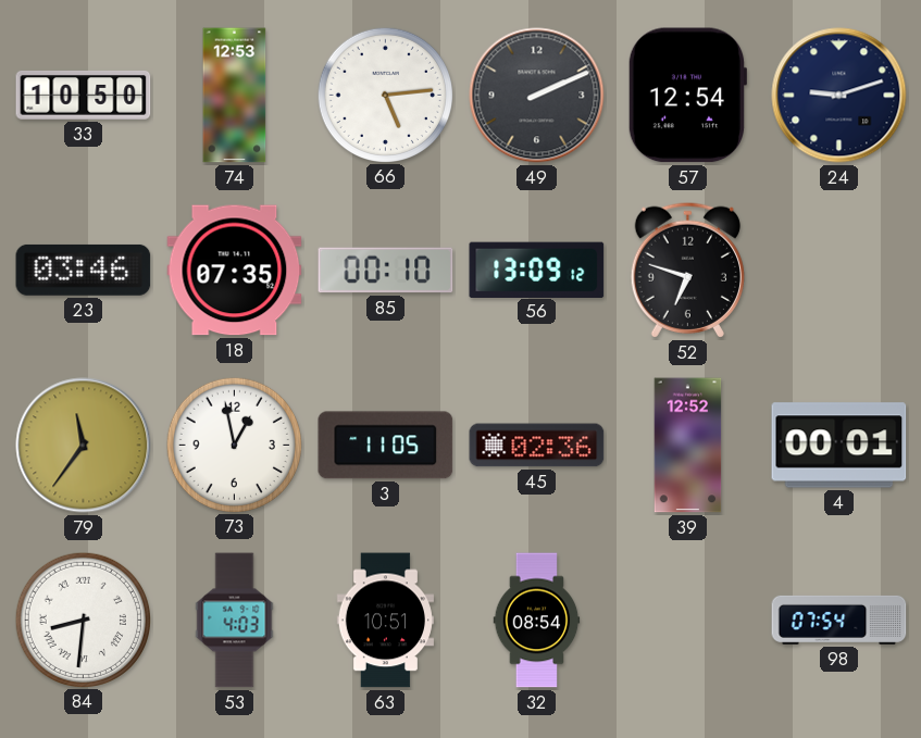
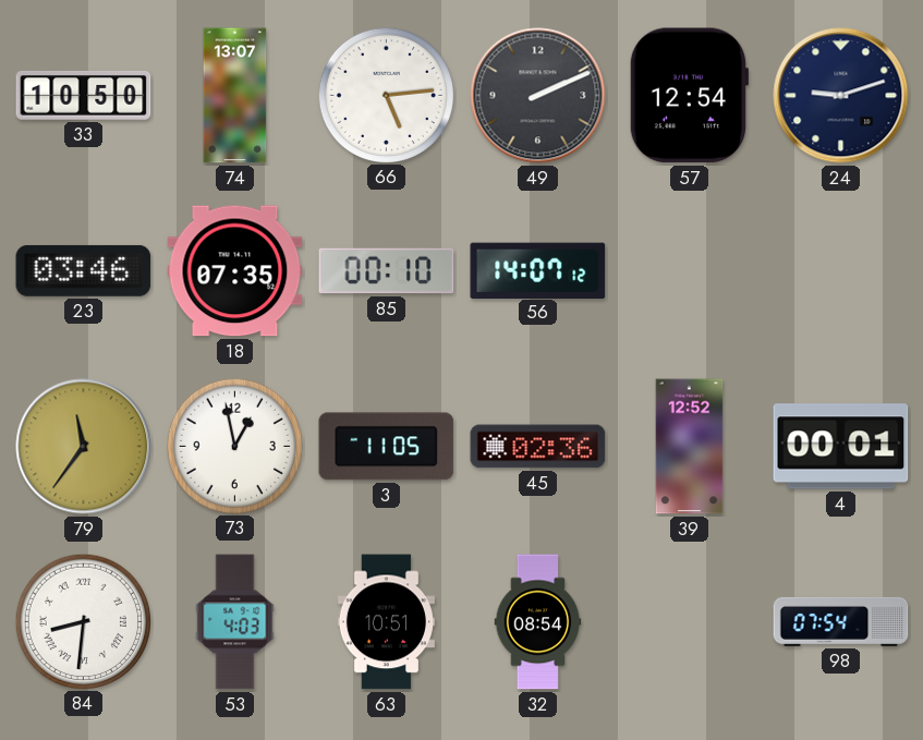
74: 12:53 -> 13:07 (235, 96)
56: 13:09 -> 14:07 (538, 270)
52: 6:48 -> none (687, 270)
